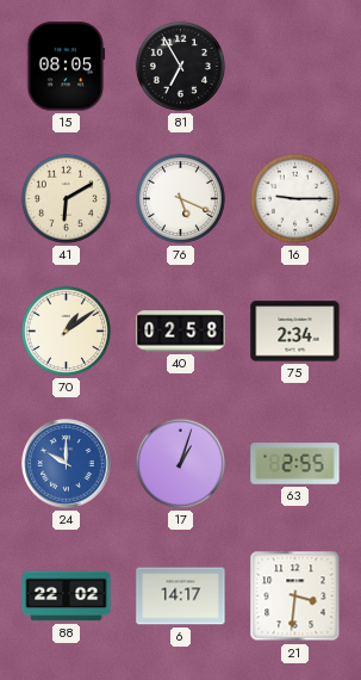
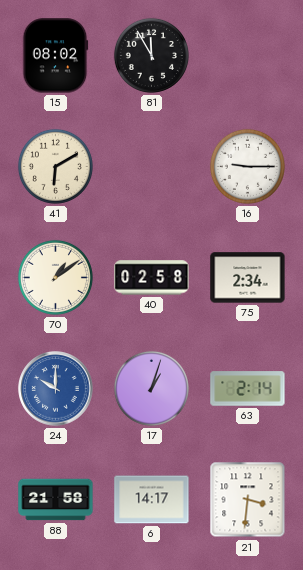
15: 08:05 -> 08:02 (55, 56)
81: 6:55 -> 11:55 (151, 55)
76: 5:19 -> none (180, 198)
63: 2:55 -> 2:14 (248, 389)
88: 22:02 -> 21:58 (56, 500)
